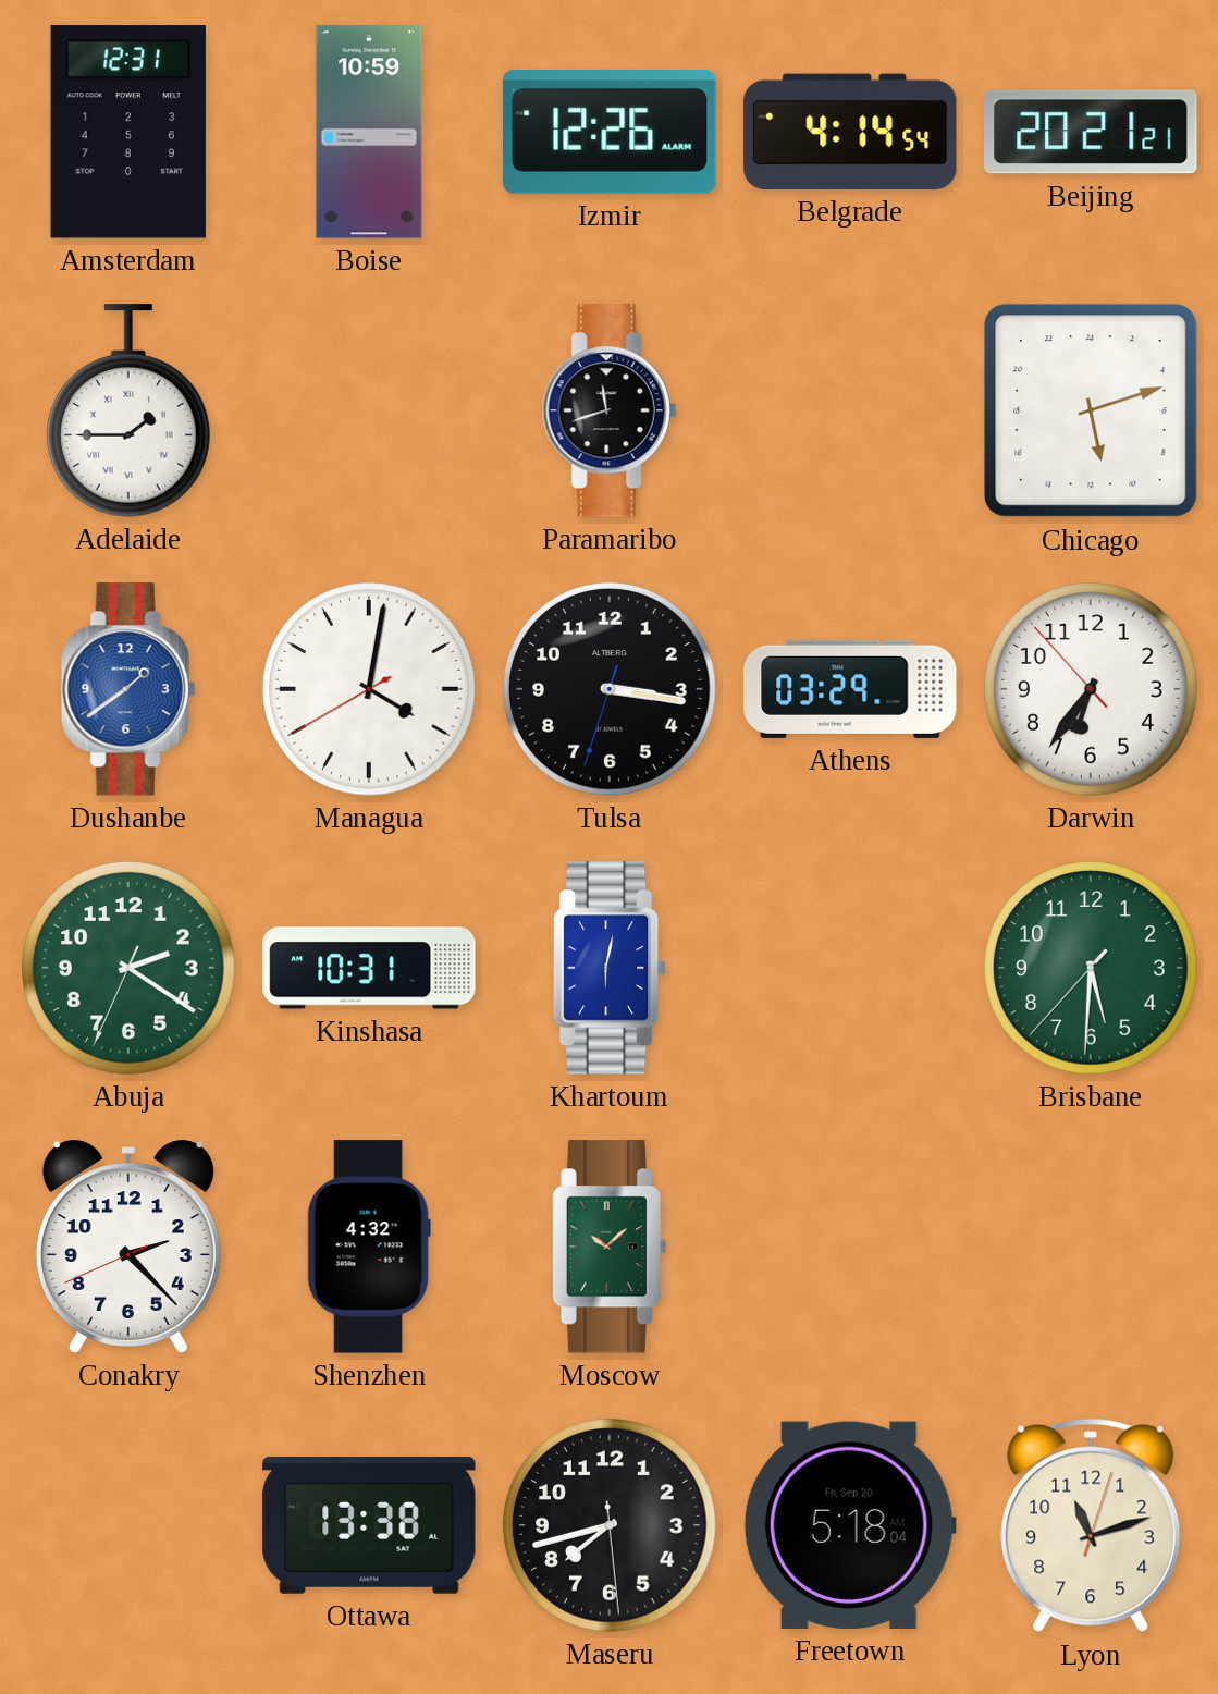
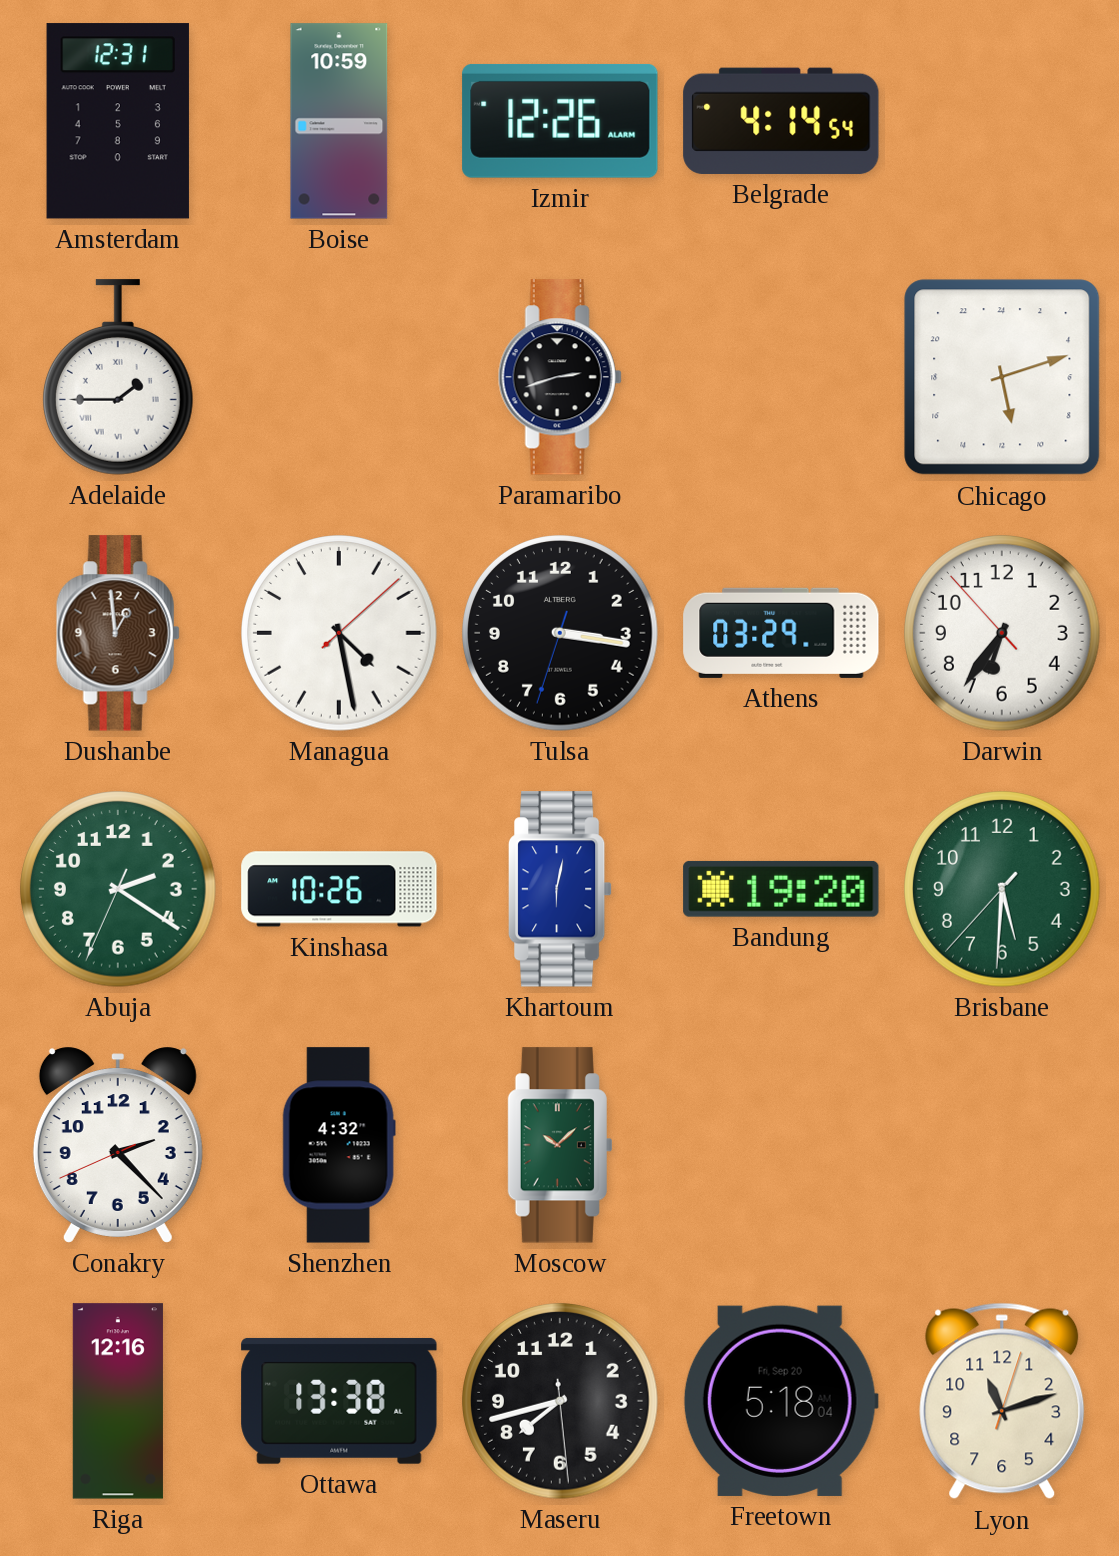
Beijing: 20:21 -> none (1091, 132)
Paramaribo: 11:42 -> 2:42 (560, 377)
Dushanbe: 1:39 -> 12:59 (118, 633)
Dushanbe dial: blue -> brown (118, 633)
Managua: 4:01 -> 4:28 (339, 633)
Kinshasa: 10:31 -> 10:26 (339, 889)
Bandung: none -> 19:20 (781, 889)
Riga: none -> 12:16 (118, 1401)
